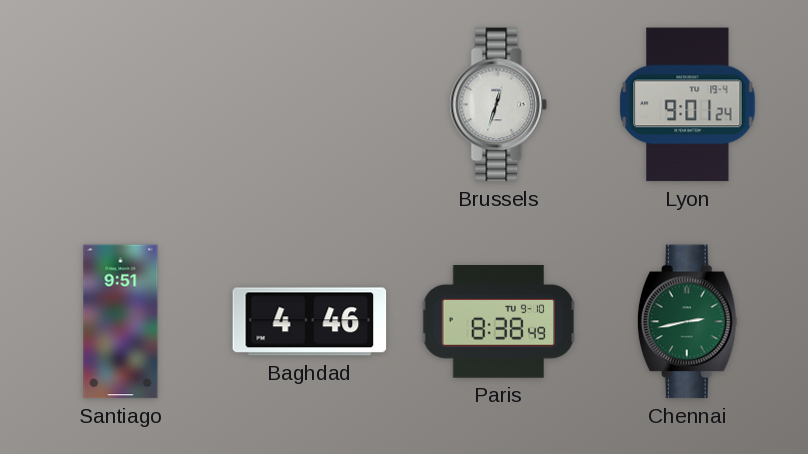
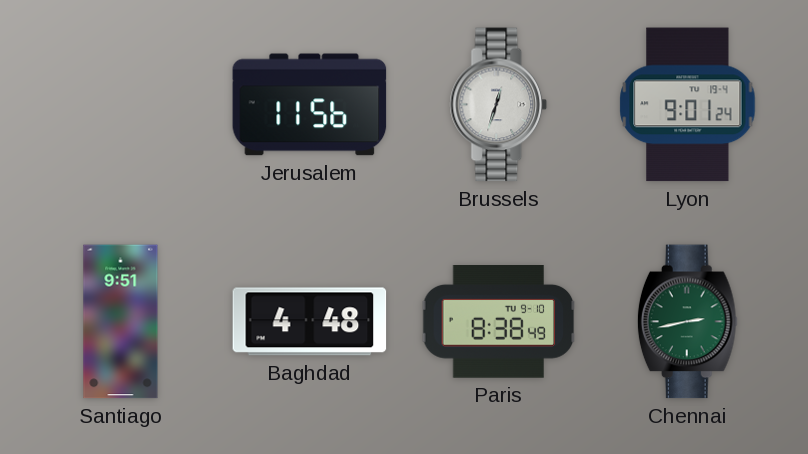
Jerusalem: none -> 11:56 (310, 105)
Baghdad: 4:46 -> 4:48 (310, 322)
